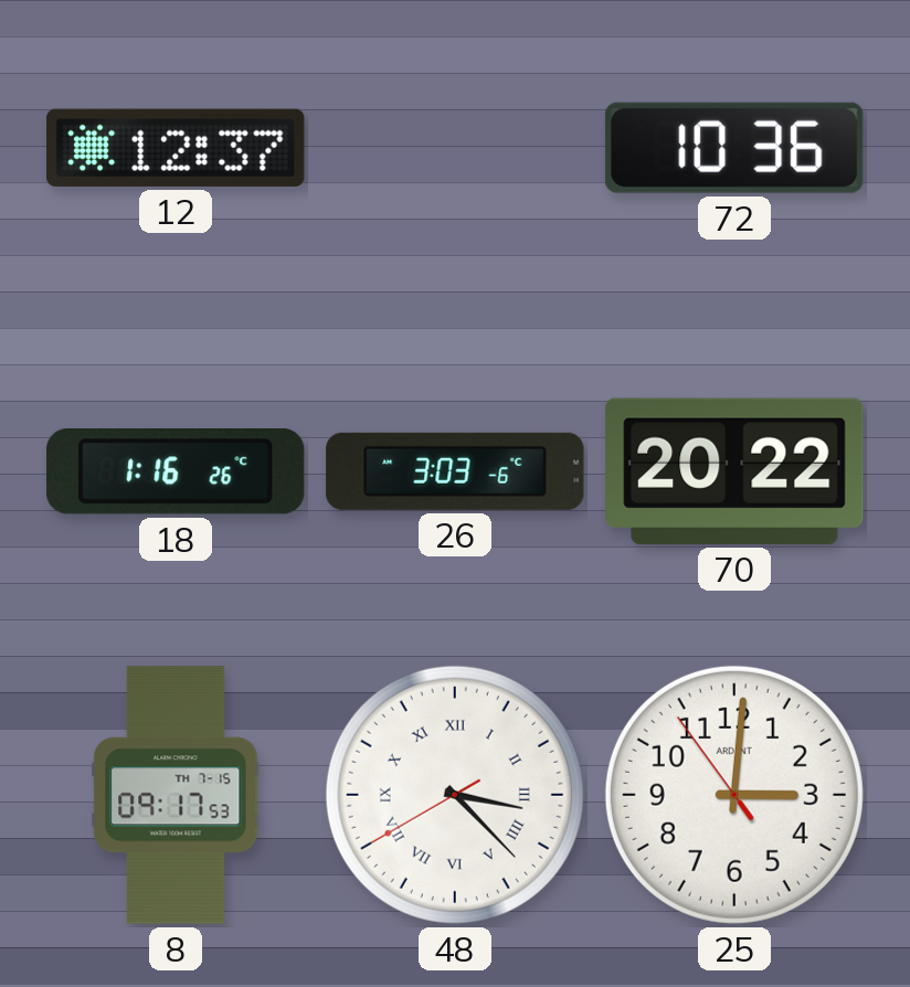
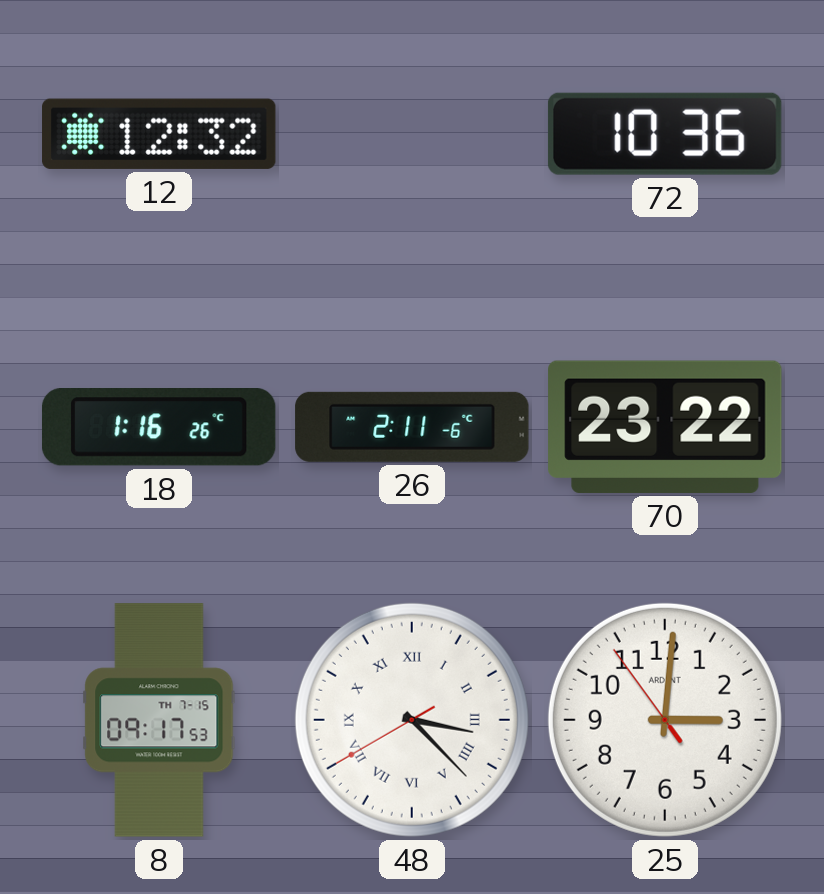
12: 12:37 -> 12:32 (159, 134)
26: 3:03 -> 2:11 (412, 427)
70: 20:22 -> 23:22 (665, 427)
